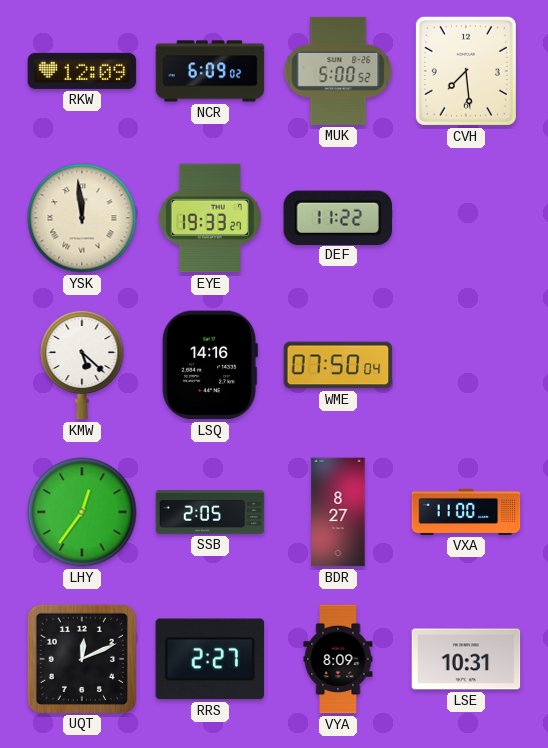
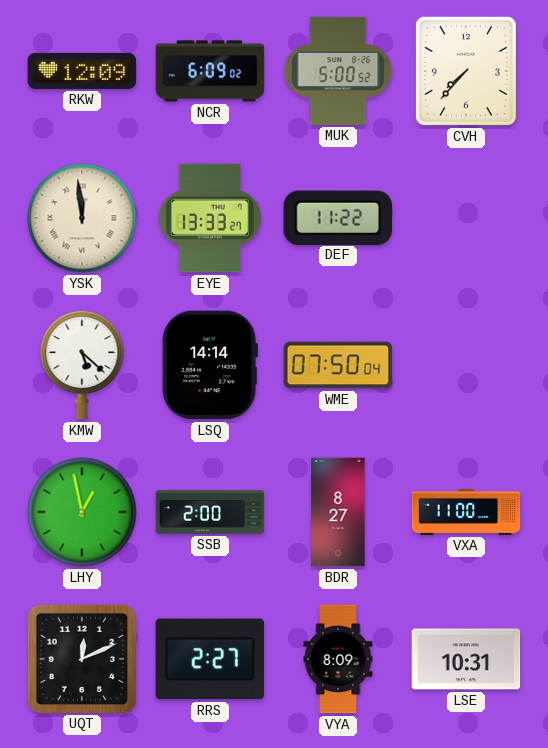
CVH: 7:29 -> 7:37 (466, 71)
EYE: 19:33 -> 13:33 (210, 218)
LSQ: 14:16 -> 14:14 (210, 365)
LHY: 12:36 -> 12:58 (82, 512)
SSB: 2:05 -> 2:00 (210, 512)
